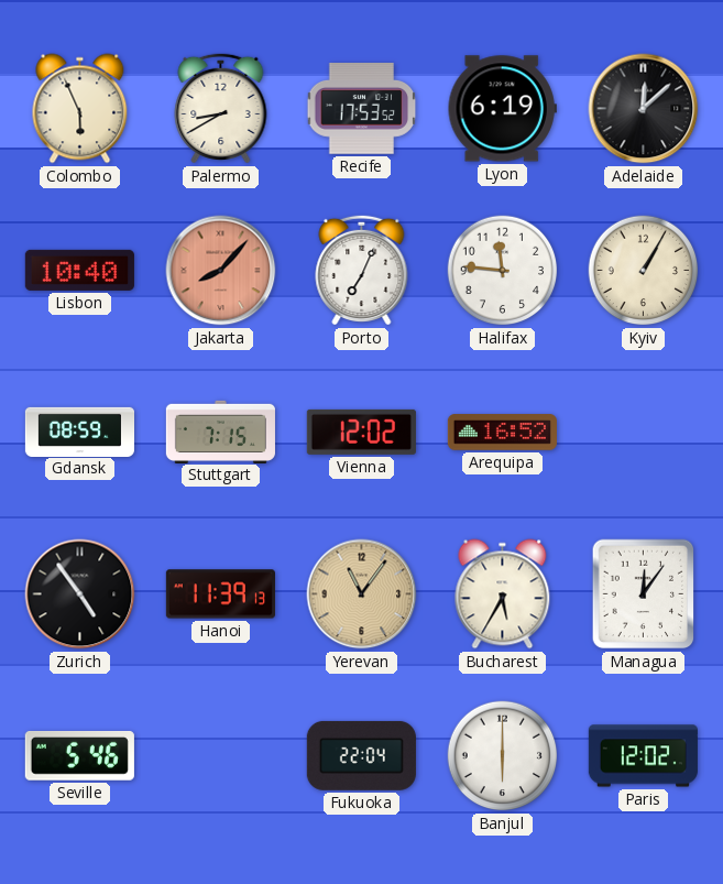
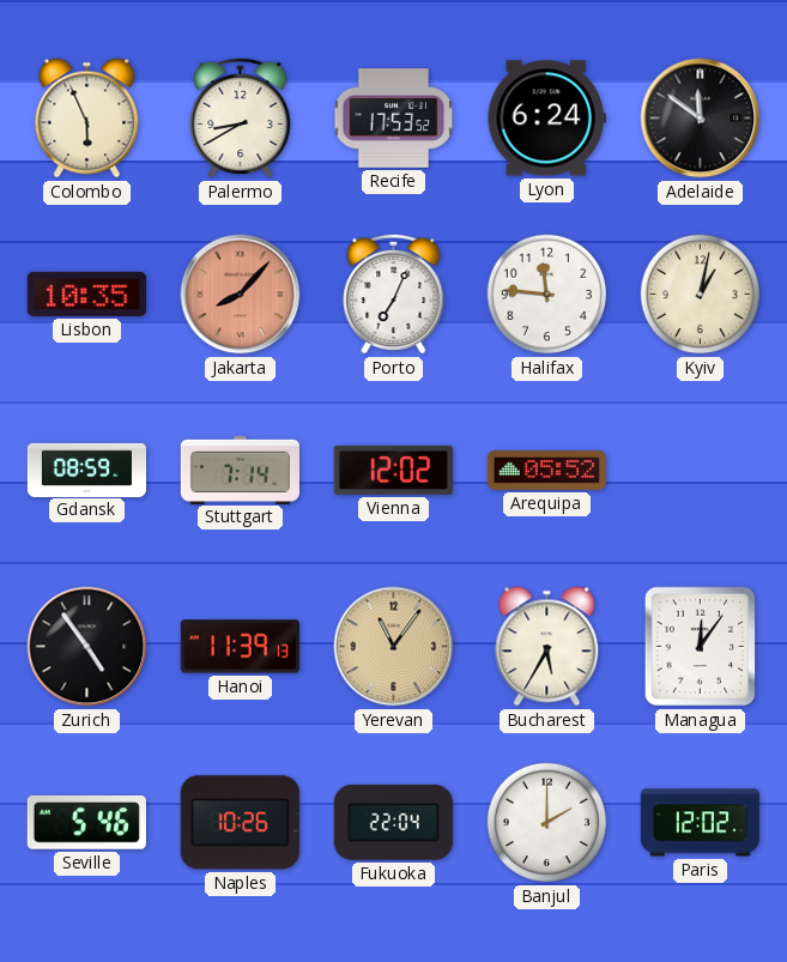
Lyon: 6:19 -> 6:24 (546, 119)
Adelaide: 12:08 -> 11:51 (701, 119)
Lisbon: 10:40 -> 10:35 (86, 294)
Kyiv: 1:05 -> 1:02 (701, 295)
Stuttgart: 7:15 -> 7:14 (240, 470)
Arequipa: 16:52 -> 05:52 (546, 471)
Naples: none -> 10:26 (240, 823)
Banjul: 6:00 -> 2:00 (547, 823)
